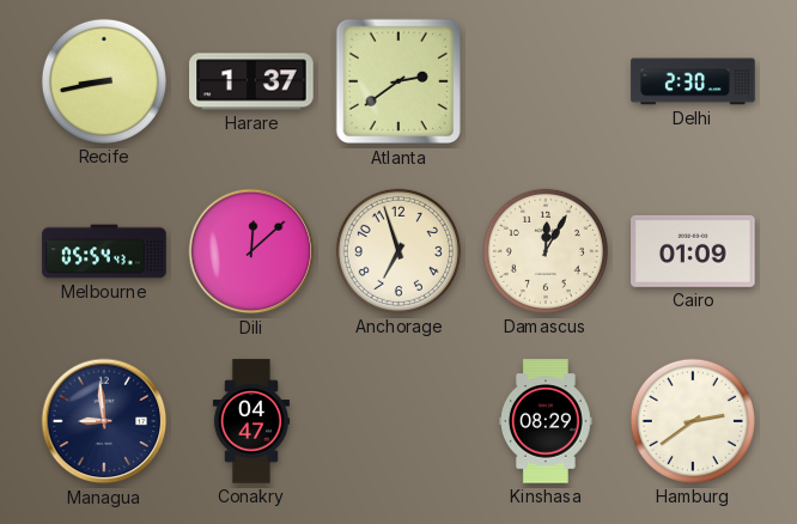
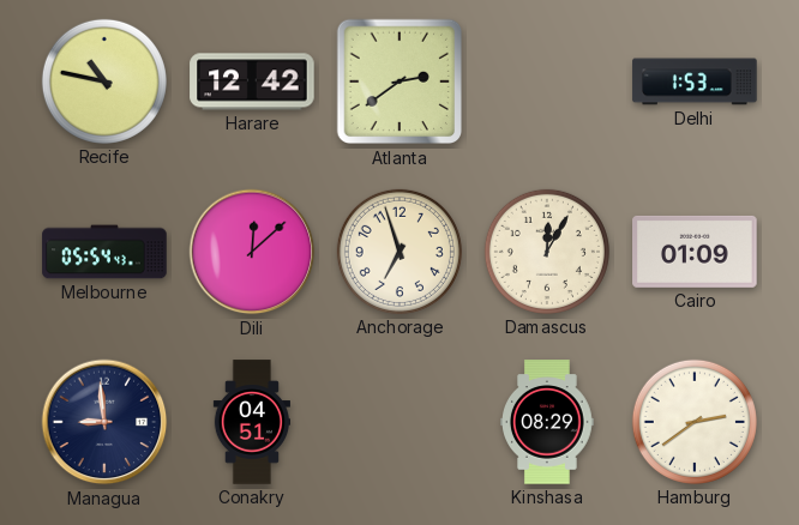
Recife: 8:43 -> 10:47 (104, 82)
Harare: 1:37 -> 12:42 (252, 82)
Delhi: 2:30 -> 1:53 (695, 82)
Conakry: 04:47 -> 04:51 (251, 422)
